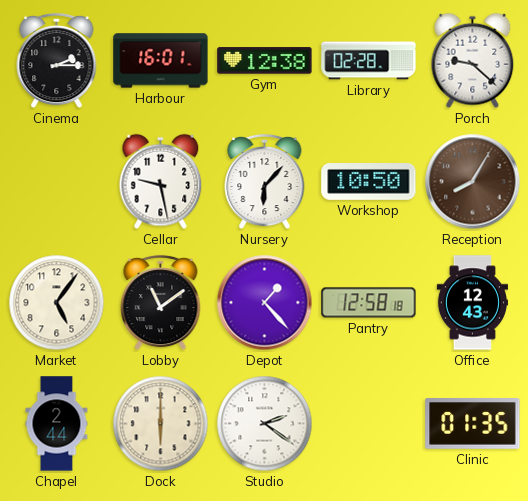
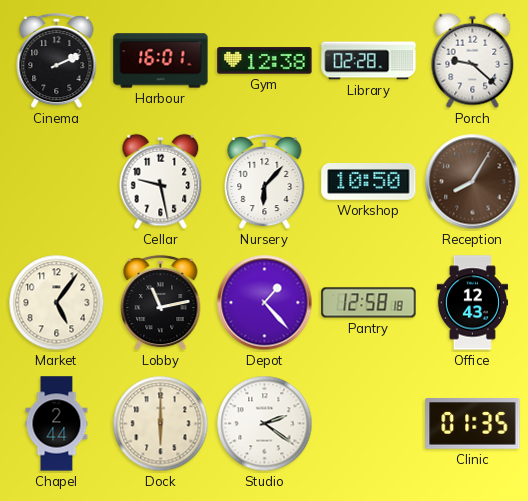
Cinema: 2:15 -> 2:11 (57, 61)
Lobby: 11:09 -> 11:13 (161, 303)
